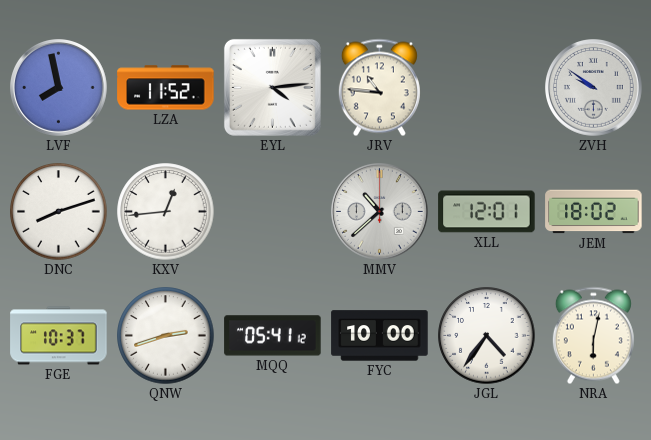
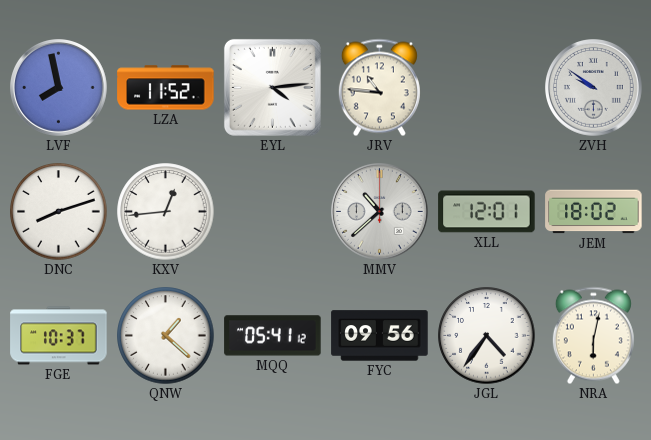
QNW: 2:42 -> 1:22 (166, 336)
FYC: 10:00 -> 09:56 (380, 336)
